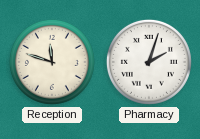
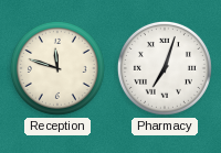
Pharmacy: 2:03 -> 7:03 (165, 68)
